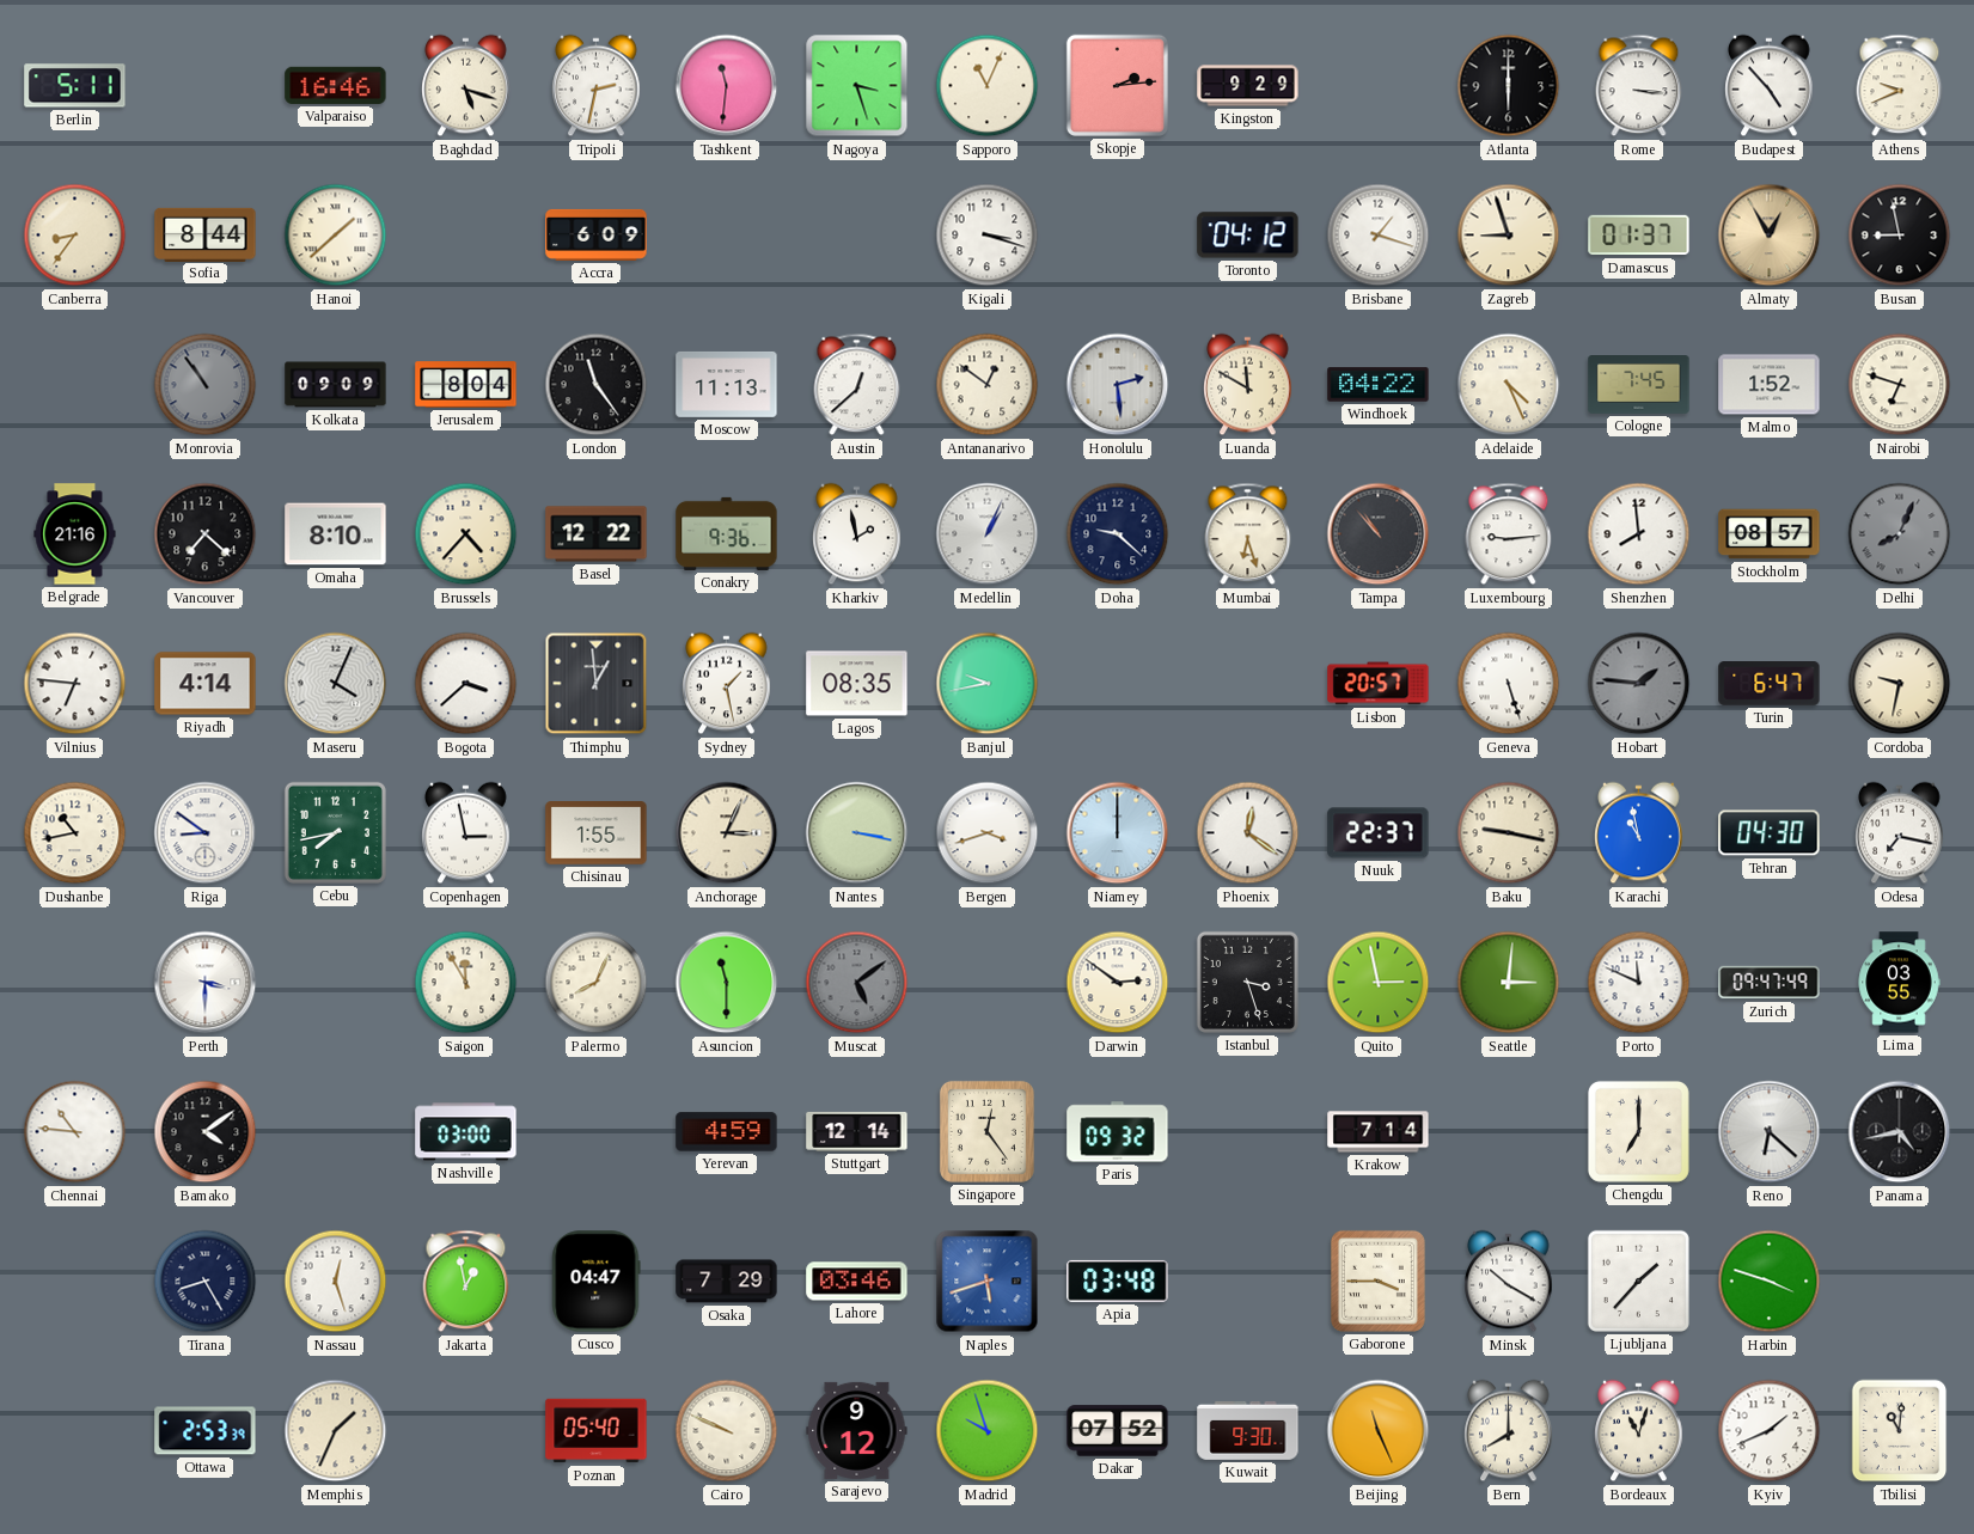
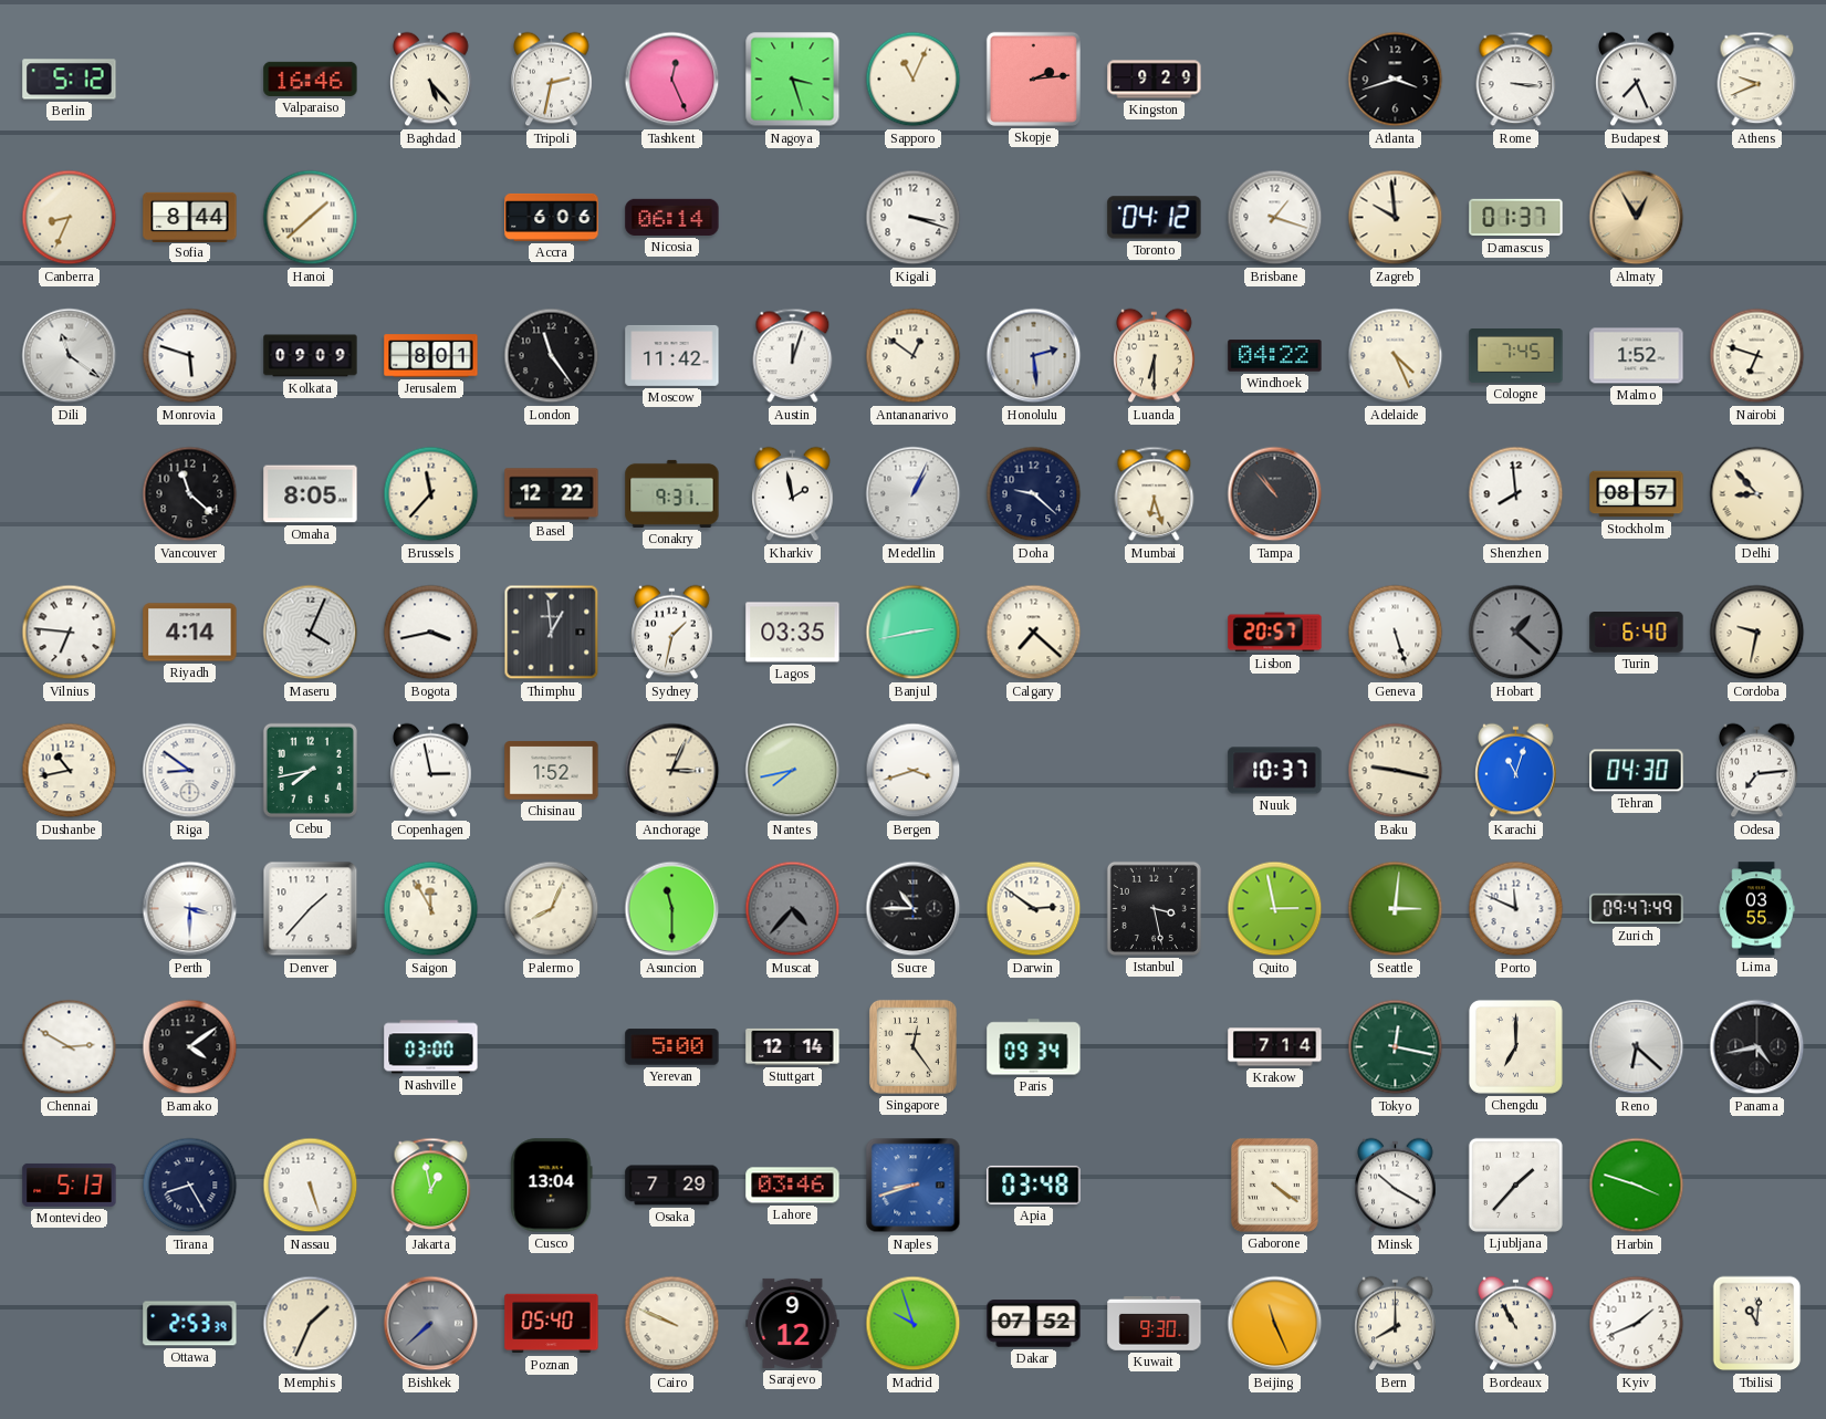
Berlin: 5:11 -> 5:12 (70, 80)
Baghdad: 5:18 -> 5:23 (431, 80)
Tashkent: 11:31 -> 12:26 (672, 80)
Atlanta: 6:00 -> 3:42 (1396, 80)
Budapest: 4:53 -> 7:26 (1637, 80)
Canberra: 8:36 -> 8:34 (70, 218)
Accra: 6:09 -> 6:06 (552, 217)
Nicosia: none -> 06:14 (672, 217)
Zagreb: 8:57 -> 9:59 (1396, 218)
Busan: 8:58 -> none (1900, 236)
Dili: none -> 11:21 (70, 356)
Monrovia: 10:54 -> 5:48 (190, 356)
Monrovia dial: grey -> white (190, 356)
Jerusalem: 8:04 -> 8:01 (431, 356)
Moscow: 11:13 -> 11:42 (672, 355)
Austin: 12:38 -> 12:03 (793, 356)
Luanda: 11:50 -> 6:30 (1155, 356)
Belgrade: 21:16 -> none (75, 534)
Vancouver: 7:22 -> 11:22 (190, 494)
Omaha: 8:10 -> 8:05 (311, 494)
Brussels: 4:37 -> 11:37 (431, 494)
Conakry: 9:36 -> 9:31 (672, 493)
Luxembourg: 9:14 -> none (1509, 534)
Delhi: 8:04 -> 8:53 (1757, 494)
Delhi dial: grey -> cream (1757, 494)
Bogota: 3:38 -> 3:43 (431, 633)
Sydney: 1:28 -> 1:32 (672, 633)
Lagos: 08:35 -> 03:35 (793, 633)
Banjul: 9:43 -> 2:43 (914, 633)
Calgary: none -> 7:22 (1034, 633)
Hobart: 1:46 -> 1:22 (1516, 633)
Turin: 6:47 -> 6:40 (1637, 633)
Chisinau: 1:55 -> 1:52 (552, 771)
Nantes: 3:17 -> 7:43 (793, 771)
Niamey: 12:00 -> none (1118, 833)
Phoenix: 12:21 -> none (1248, 833)
Nuuk: 22:37 -> 10:37 (1275, 771)
Karachi: 10:58 -> 11:03 (1516, 771)
Odesa: 7:17 -> 7:14 (1757, 771)
Denver: none -> 1:37 (311, 909)
Muscat: 5:09 -> 4:37 (793, 909)
Sucre: none -> 10:45 (914, 909)
Istanbul: 3:27 -> 3:28 (1154, 908)
Chennai: 10:46 -> 2:50 (70, 1047)
Yerevan: 4:59 -> 5:00 (672, 1047)
Paris: 09:32 -> 09:34 (1034, 1047)
Tokyo: none -> 12:17 (1396, 1047)
Montevideo: none -> 5:13 (70, 1185)
Nassau: 12:27 -> 5:27 (311, 1186)
Cusco: 04:47 -> 13:04 (552, 1186)
Naples: 5:42 -> 8:42 (914, 1186)
Gaborone: 3:45 -> 4:21 (1274, 1185)
Bishkek: none -> 7:38 (431, 1324)
Bordeaux: 11:03 -> 10:55 (1516, 1324)
